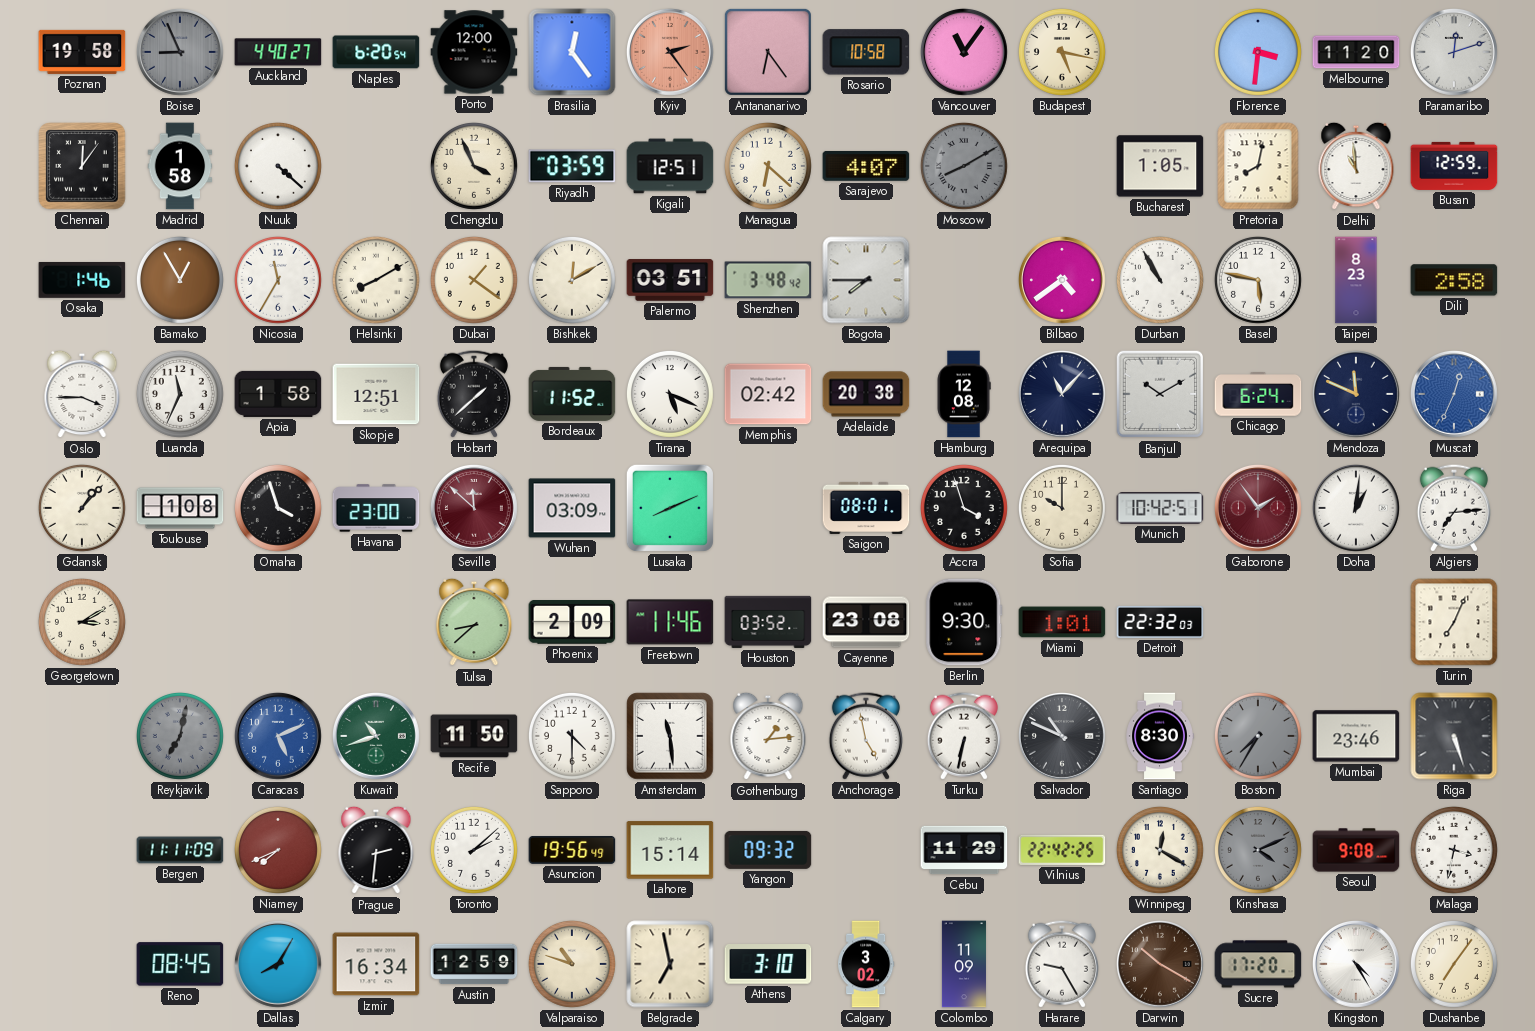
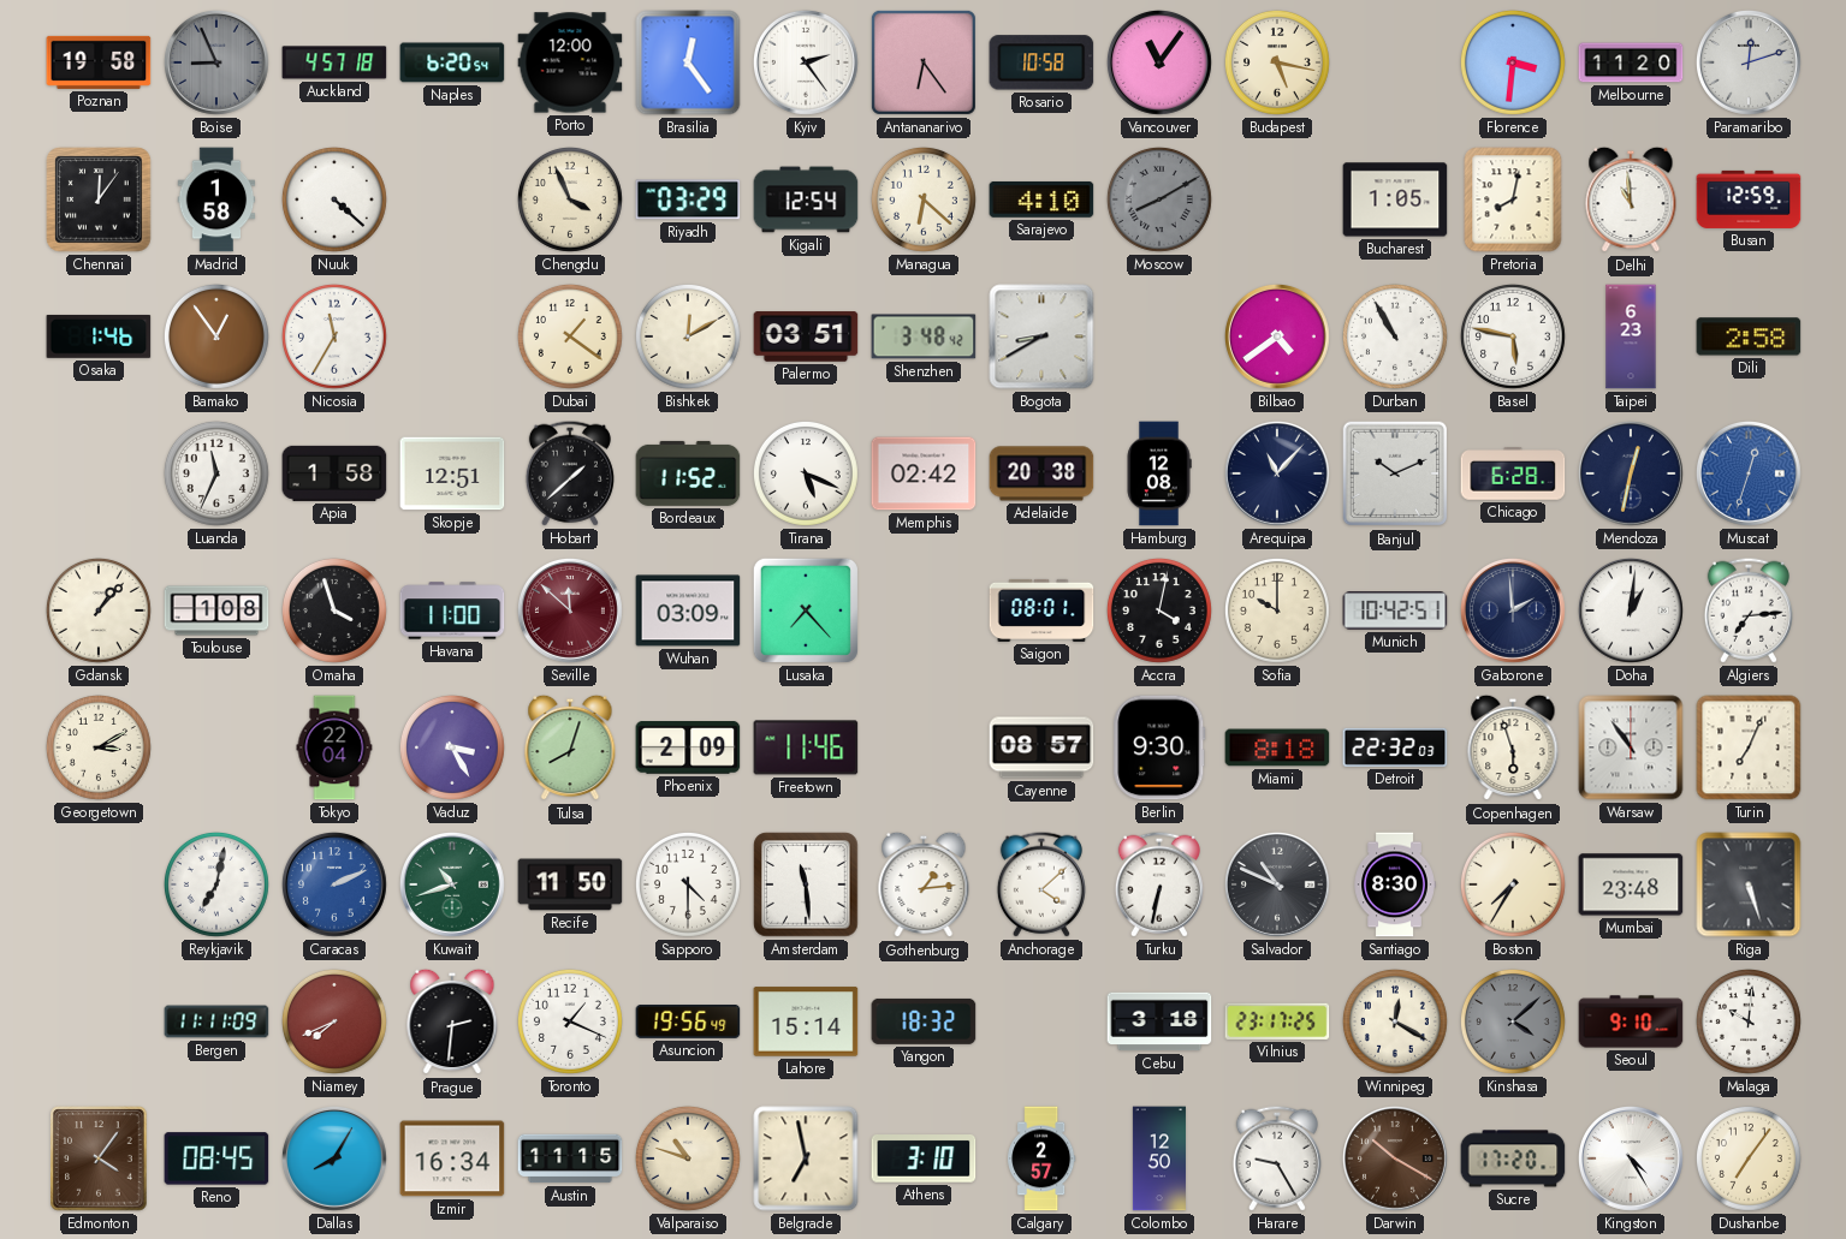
Auckland: 4:40 -> 4:57 (334, 62)
Kyiv dial: salmon -> white (806, 62)
Riyadh: 03:59 -> 03:29 (688, 199)
Kigali: 12:51 -> 12:54 (806, 199)
Sarajevo: 4:07 -> 4:10 (1041, 199)
Bamako: 12:55 -> 12:54 (216, 336)
Helsinki: 8:10 -> none (376, 280)
Bogota: 7:45 -> 8:40 (1041, 336)
Taipei: 8:23 -> 6:23 (1631, 336)
Oslo: 3:45 -> none (82, 394)
Banjul: 10:10 -> 10:11 (1395, 473)
Chicago: 6:24 -> 6:28 (1513, 473)
Mendoza: 11:49 -> 12:32 (1631, 473)
Muscat: 12:34 -> 12:33 (1749, 473)
Havana: 23:00 -> 11:00 (452, 610)
Lusaka: 8:11 -> 7:23 (806, 610)
Accra: 3:57 -> 4:02 (1159, 610)
Gaborone: 1:54 -> 1:59 (1513, 610)
Gaborone dial: burgundy -> navy (1513, 610)
Tokyo: none -> 22:04 (334, 747)
Vaduz: none -> 3:25 (452, 747)
Tulsa: 8:38 -> 8:03 (570, 747)
Houston: 03:52 -> none (768, 622)
Cayenne: 23:08 -> 08:57 (1041, 747)
Miami: 1:01 -> 8:18 (1277, 747)
Copenhagen: none -> 5:57 (1513, 747)
Warsaw: none -> 10:54 (1631, 747)
Reykjavik dial: grey -> white (216, 884)
Caracas: 5:11 -> 2:11 (334, 884)
Anchorage: 4:58 -> 4:08 (1041, 884)
Boston dial: grey -> cream (1513, 884)
Mumbai: 23:46 -> 23:48 (1631, 884)
Toronto: 2:08 -> 1:19 (570, 1021)
Yangon: 09:32 -> 18:32 (924, 1021)
Cebu: 11:29 -> 3:18 (1159, 1021)
Vilnius: 22:42 -> 23:17 (1277, 1021)
Kinshasa: 4:11 -> 4:08 (1513, 1021)
Seoul: 9:08 -> 9:10 (1631, 1021)
Malaga: 3:32 -> 10:01 (1749, 1021)
Edmonton: none -> 4:06 (99, 1158)
Austin: 12:59 -> 11:15 (570, 1158)
Calgary: 3:02 -> 2:57 (1041, 1158)
Colombo: 11:09 -> 12:50 (1159, 1158)
